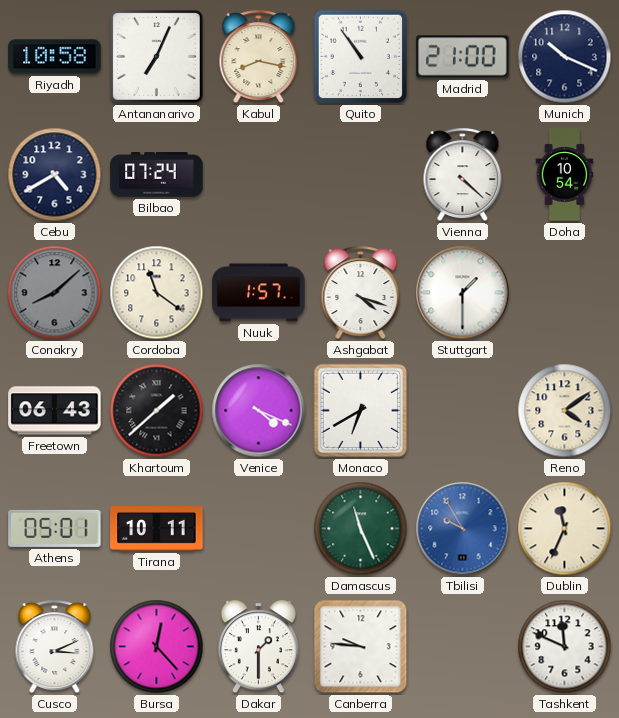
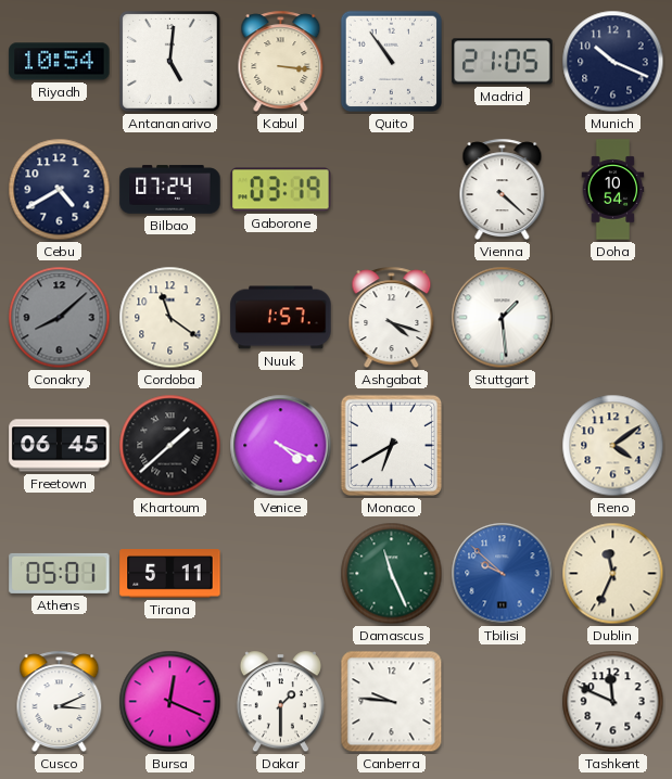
Riyadh: 10:58 -> 10:54 (60, 62)
Antananarivo: 7:04 -> 5:01 (170, 62)
Kabul: 8:17 -> 3:16 (281, 62)
Madrid: 21:00 -> 21:05 (503, 62)
Gaborone: none -> 03:19 (281, 190)
Stuttgart: 1:30 -> 1:29 (503, 318)
Freetown: 06:43 -> 06:45 (60, 446)
Tirana: 10:11 -> 5:11 (170, 574)
Tbilisi: 9:55 -> 9:52 (503, 574)
Bursa: 12:23 -> 12:19 (170, 702)
